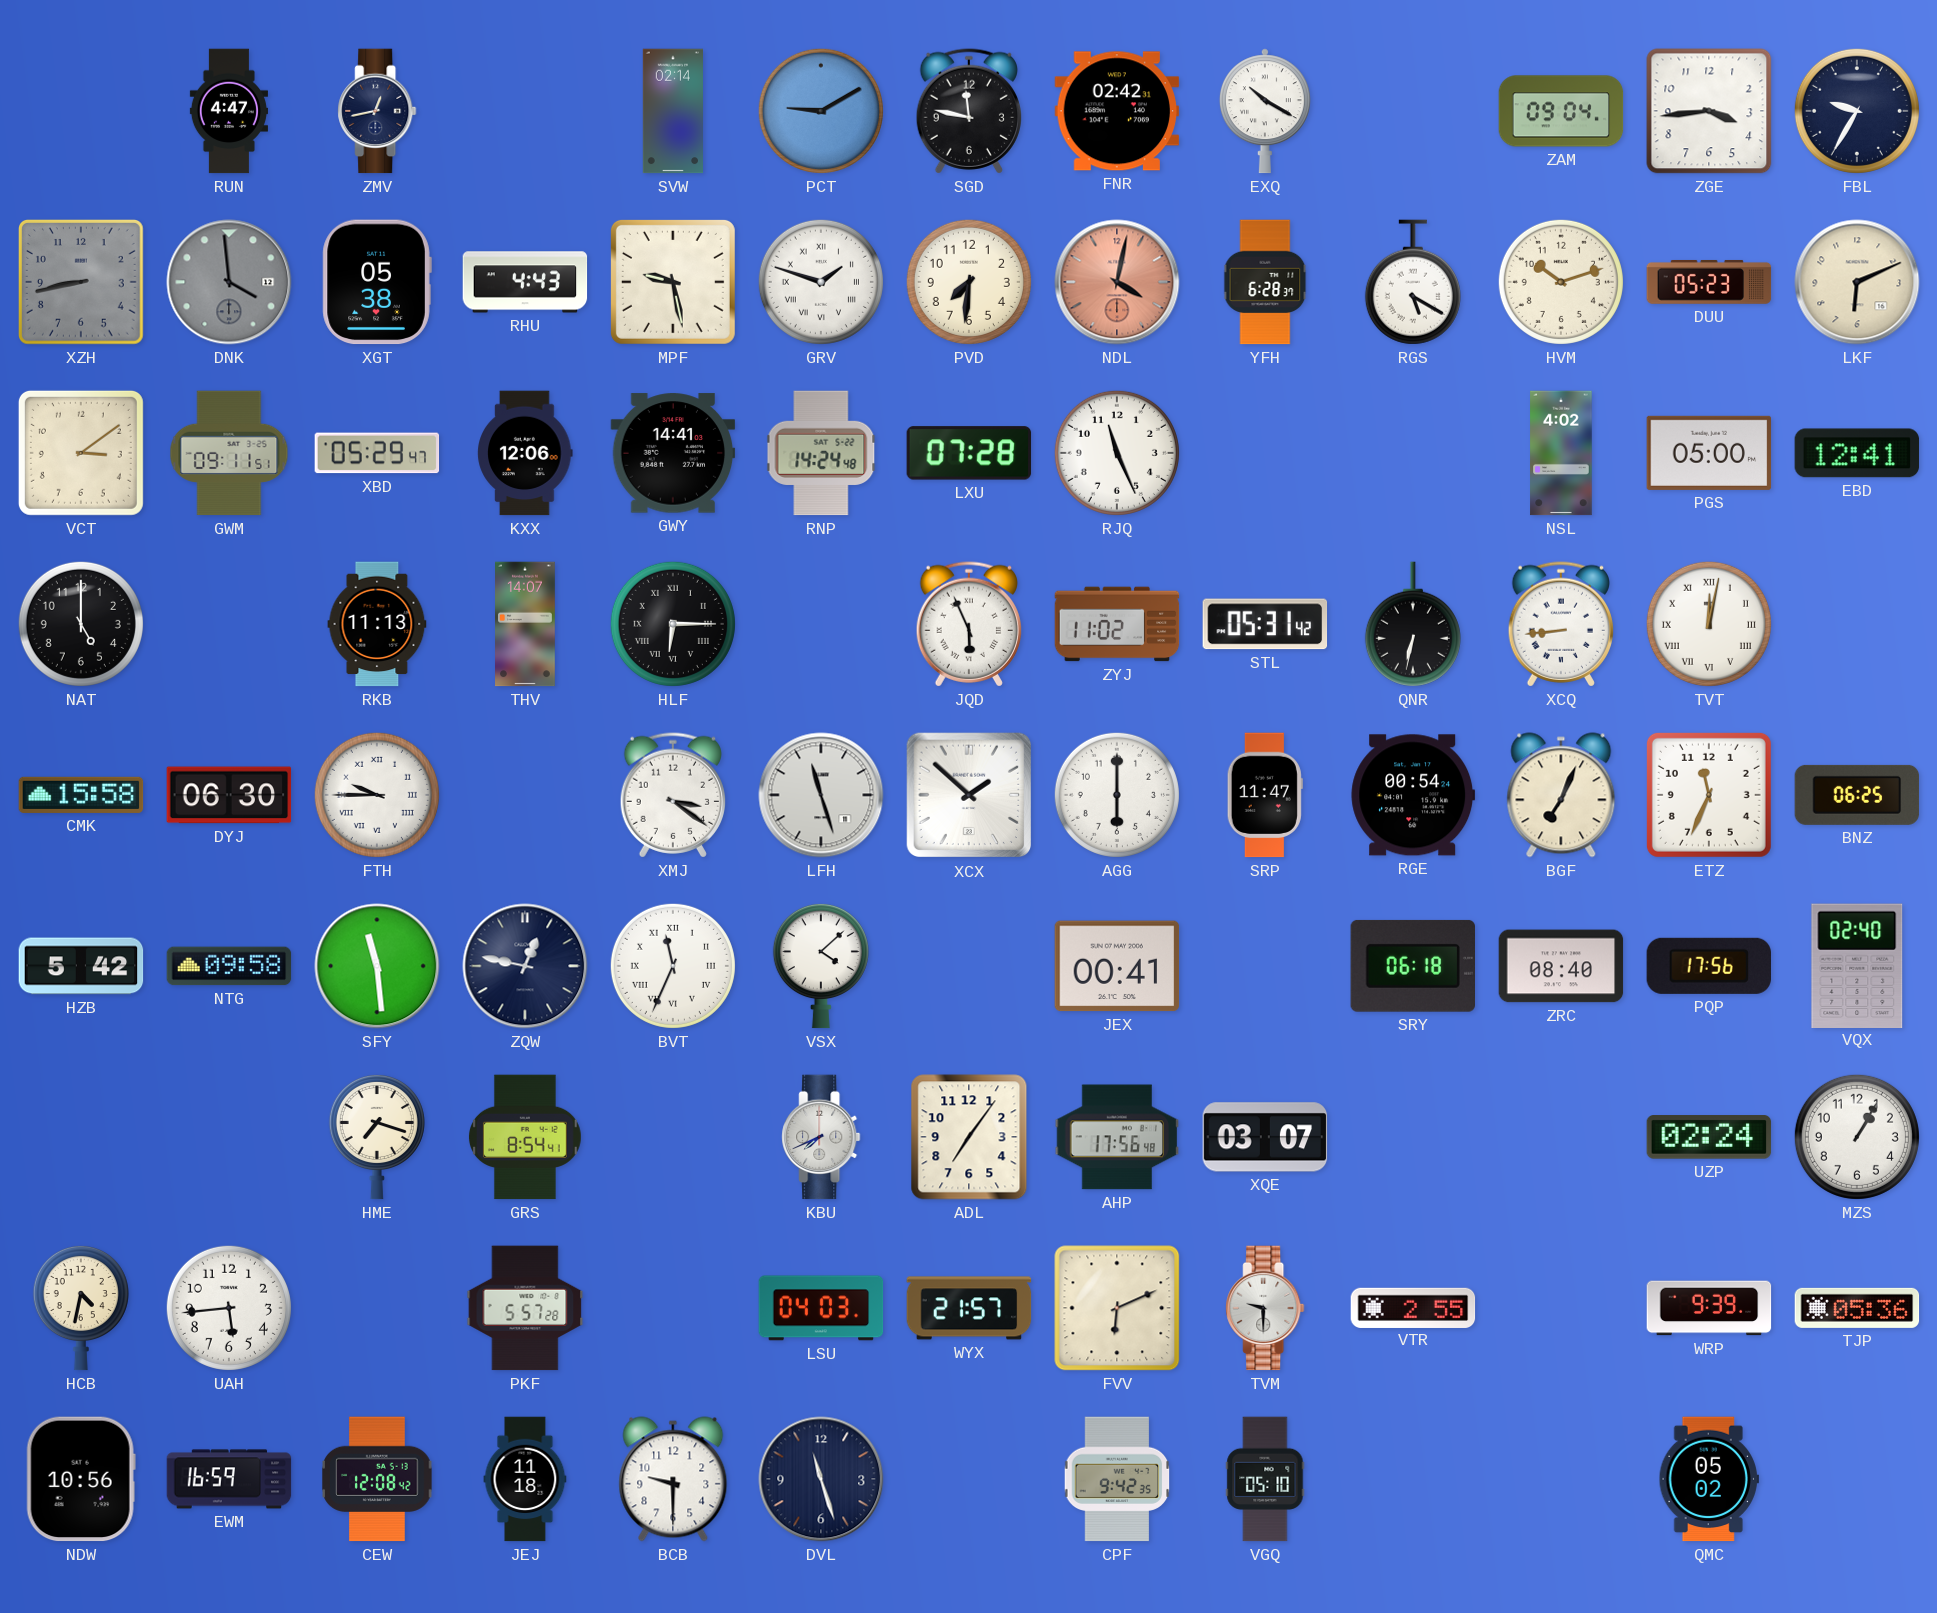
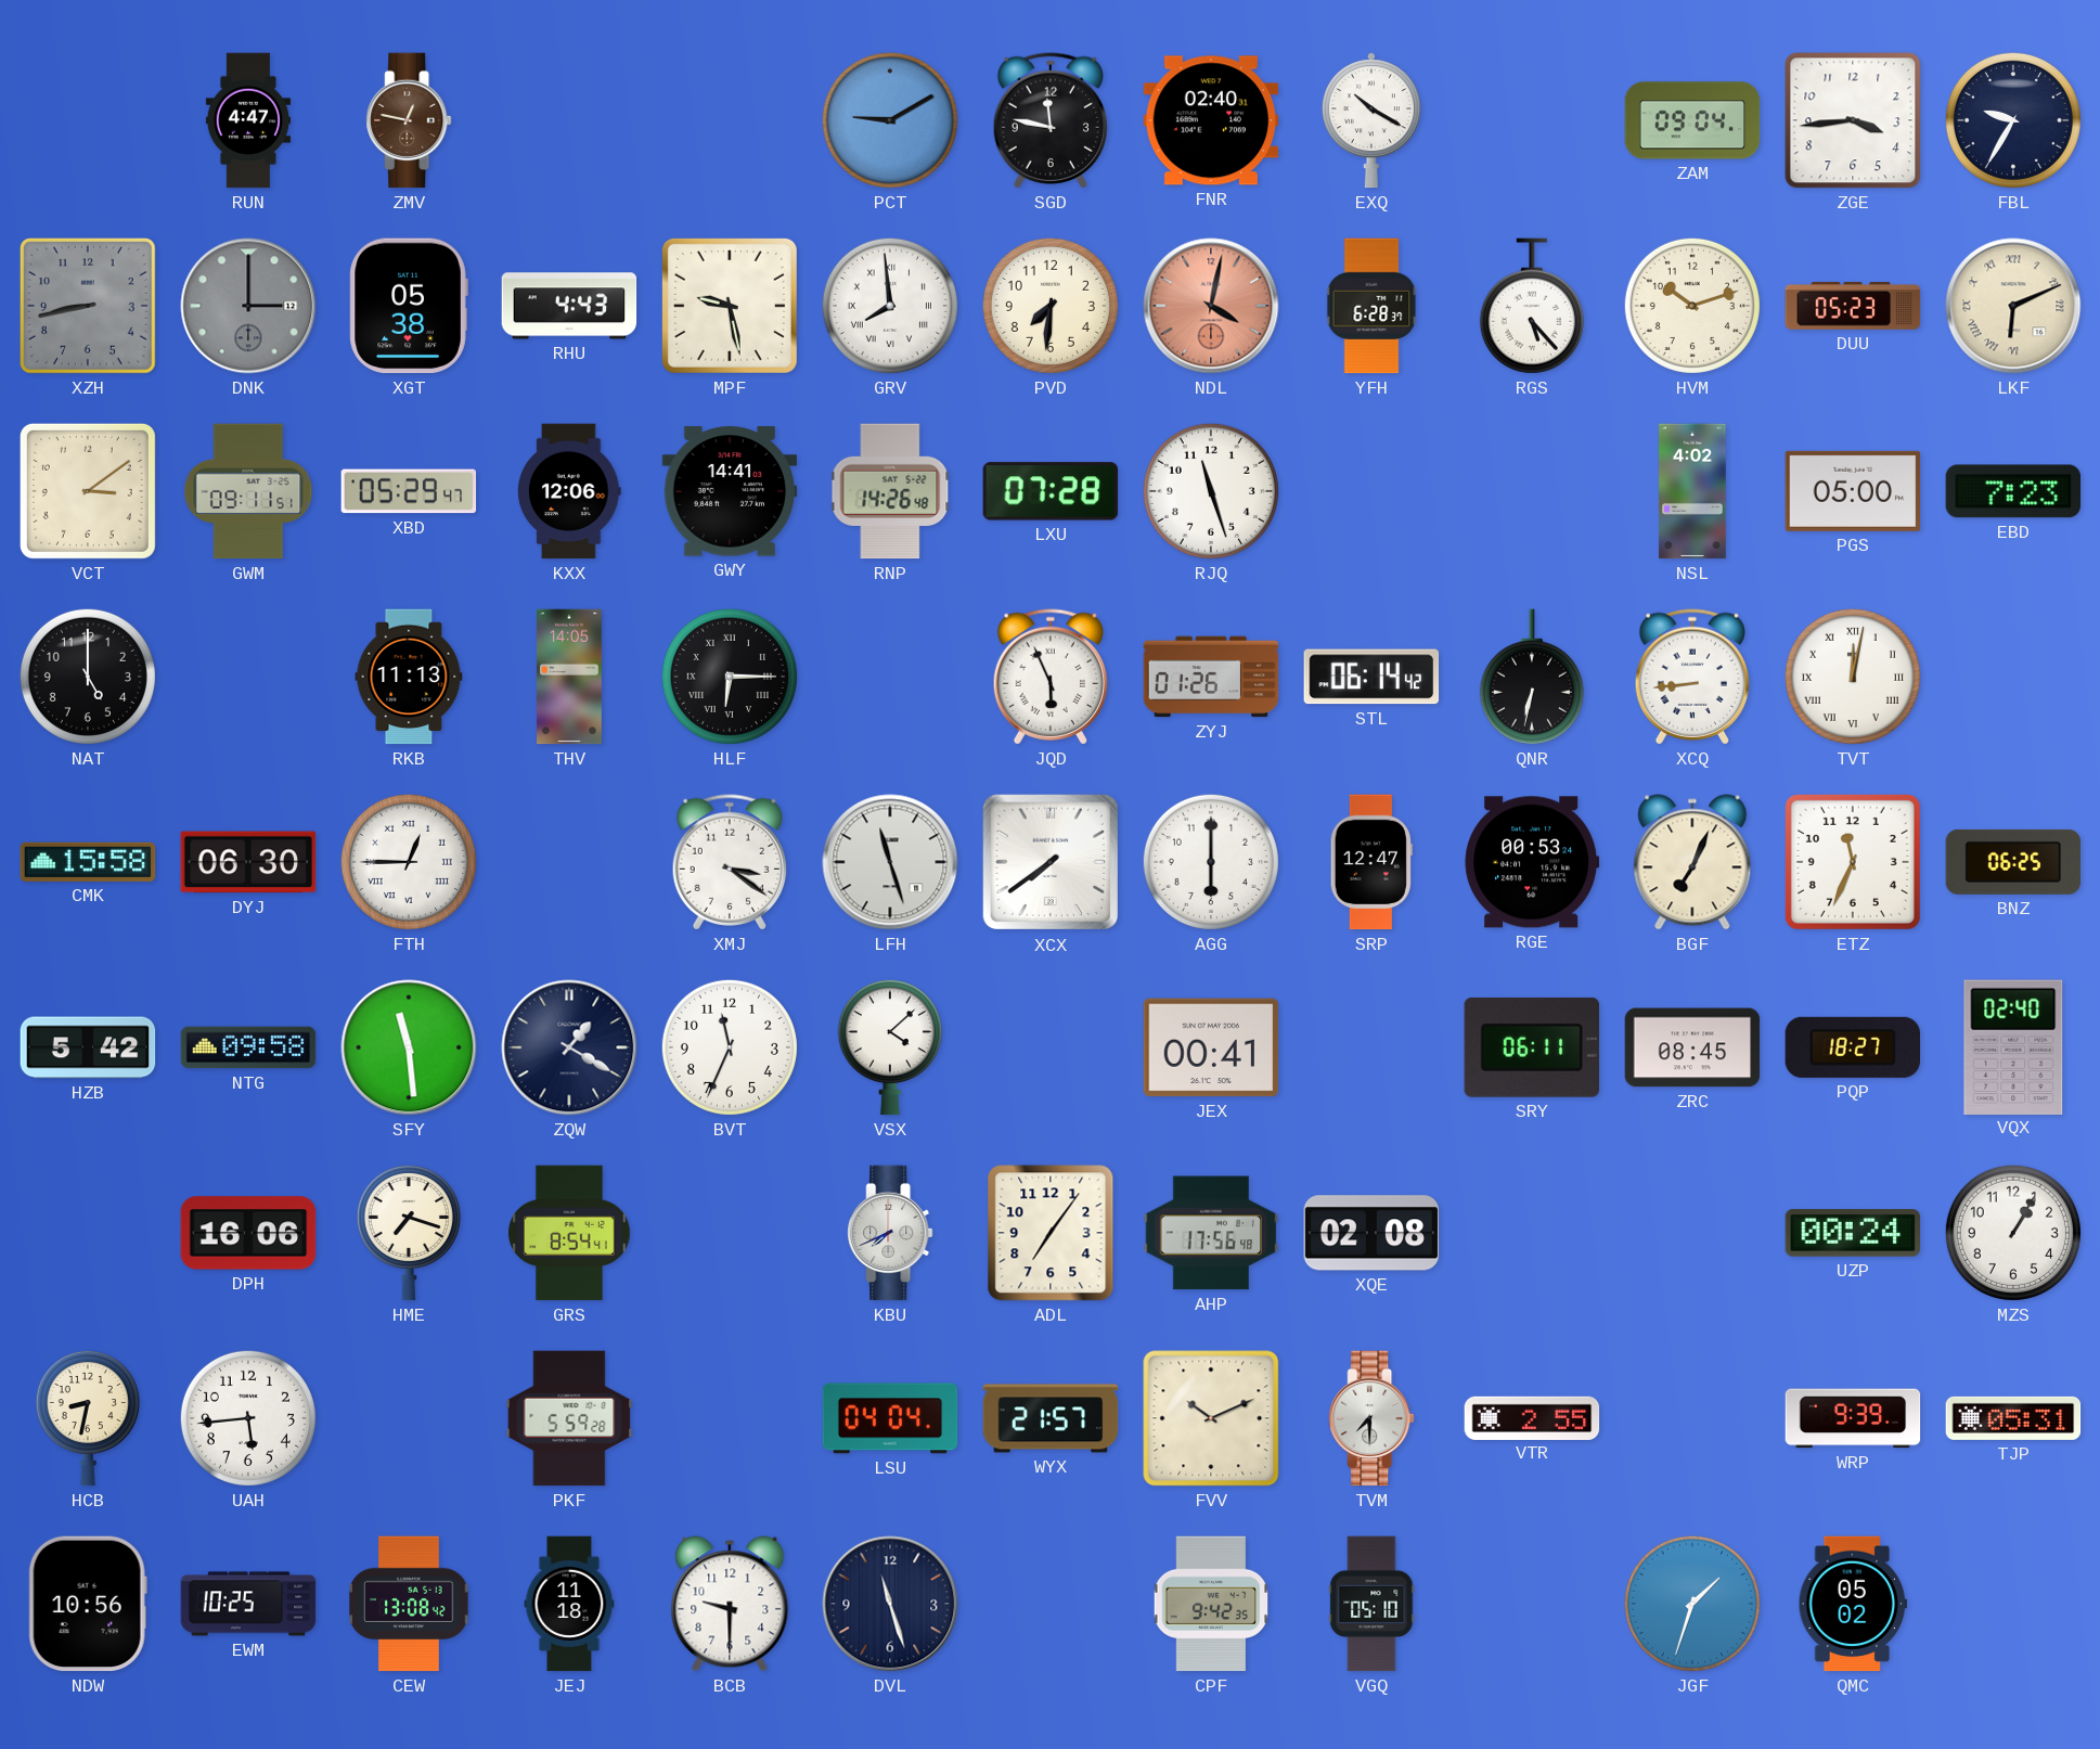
ZMV: 12:43 -> 12:47 (409, 120)
ZMV dial: navy -> brown (409, 120)
SVW: 02:14 -> none (672, 111)
FNR: 02:42 -> 02:40 (1211, 120)
DNK: 3:59 -> 3:00 (248, 306)
GRV: 1:48 -> 7:59 (890, 306)
RGS: 5:20 -> 5:23 (1532, 306)
LKF numerals: Arabic -> Roman (2013, 306)
RNP: 14:24 -> 14:26 (890, 491)
RJQ: 11:26 -> 11:27 (1211, 491)
EBD: 12:41 -> 7:23 (2013, 491)
THV: 14:07 -> 14:05 (570, 677)
ZYJ: 11:02 -> 01:26 (1211, 677)
STL: 05:31 -> 06:14 (1371, 677)
FTH: 9:45 -> 12:45 (409, 862)
XCX: 1:52 -> 7:39 (1051, 862)
SRP: 11:47 -> 12:47 (1371, 862)
RGE: 00:54 -> 00:53 (1532, 862)
ZQW: 12:47 -> 1:20 (569, 1047)
BVT numerals: Roman -> Arabic (730, 1047)
SRY: 06:18 -> 06:11 (1531, 1047)
ZRC: 08:40 -> 08:45 (1692, 1047)
PQP: 17:56 -> 18:27 (1852, 1047)
DPH: none -> 16:06 (248, 1233)
XQE: 03:07 -> 02:08 (1371, 1233)
UZP: 02:24 -> 00:24 (1853, 1233)
HCB: 4:32 -> 8:32 (88, 1418)
PKF: 5:57 -> 5:59 (569, 1418)
LSU: 04:03 -> 04:04 (890, 1418)
FVV: 6:11 -> 10:11 (1211, 1418)
TVM: 9:30 -> 7:30 (1371, 1418)
TJP: 05:36 -> 05:31 (2013, 1418)
EWM: 16:59 -> 10:25 (248, 1604)
CEW: 12:08 -> 13:08 (409, 1604)
JGF: none -> 1:33 (1692, 1604)
